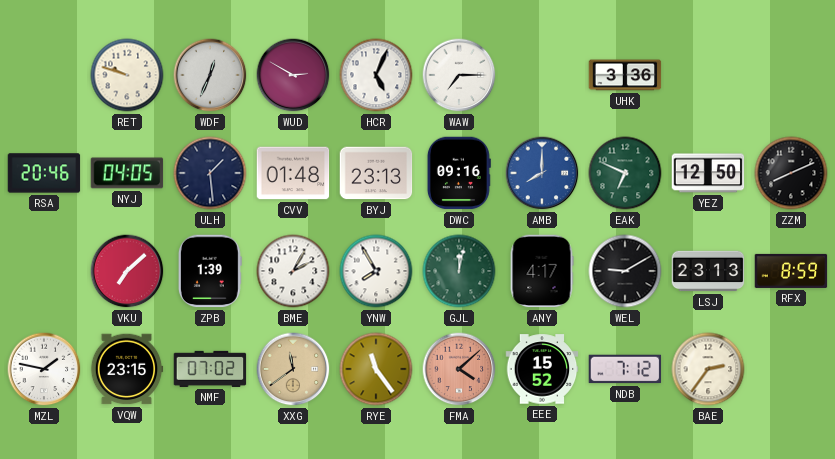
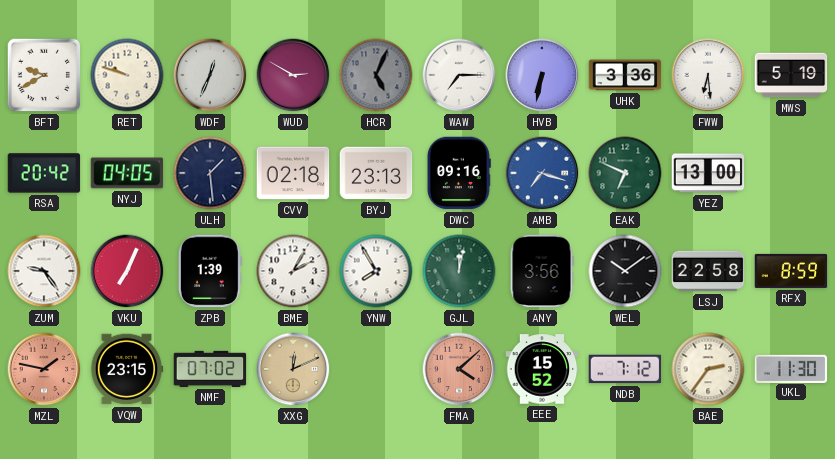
BFT: none -> 9:40 (44, 75)
HCR dial: white -> grey (376, 75)
HVB: none -> 6:32 (542, 75)
FWW: none -> 6:29 (708, 75)
MWS: none -> 5:19 (791, 75)
RSA: 20:46 -> 20:42 (44, 173)
CVV: 01:48 -> 02:18 (293, 173)
AMB: 8:00 -> 7:18 (542, 173)
YEZ: 12:50 -> 13:00 (708, 173)
ZZM: 8:11 -> none (791, 173)
ZUM: none -> 9:24 (44, 271)
VKU: 7:08 -> 7:04 (127, 271)
ANY: 4:17 -> 3:56 (542, 271)
WEL: 9:10 -> 10:09 (625, 271)
LSJ: 23:13 -> 22:58 (708, 271)
MZL dial: white -> salmon (44, 369)
XXG: 11:39 -> 12:11 (293, 369)
RYE: 11:24 -> none (376, 369)
UKL: none -> 11:30 (791, 368)
